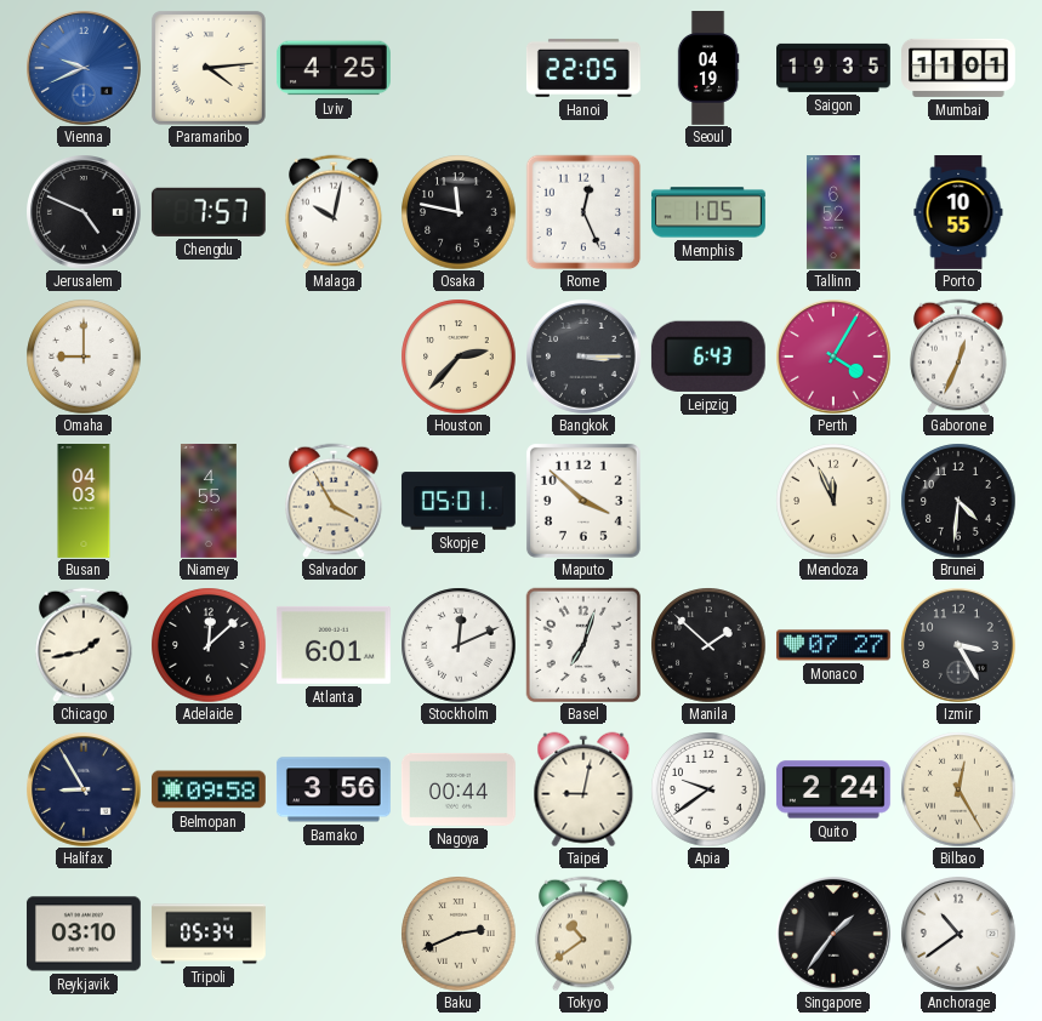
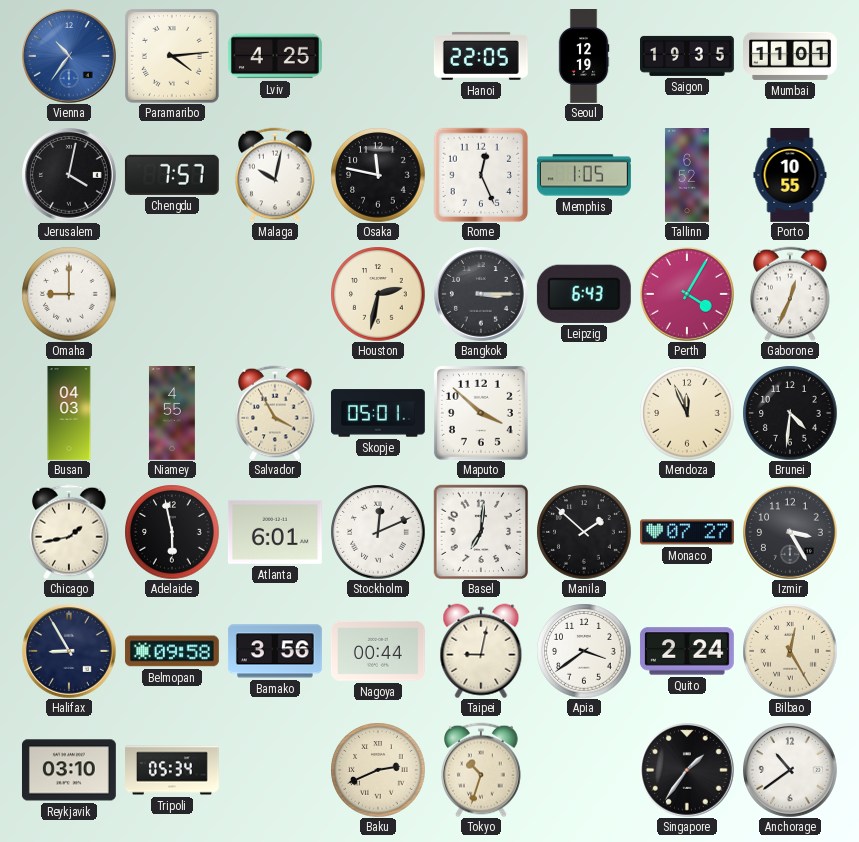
Vienna: 9:41 -> 10:36 (69, 56)
Seoul: 04:19 -> 12:19 (584, 57)
Jerusalem: 4:49 -> 4:02 (69, 175)
Houston: 2:37 -> 2:32 (378, 294)
Adelaide: 12:08 -> 5:58 (172, 532)
Basel: 7:03 -> 7:01 (481, 532)
Apia: 9:39 -> 3:39 (584, 651)
Tokyo: 10:39 -> 10:33 (481, 770)
